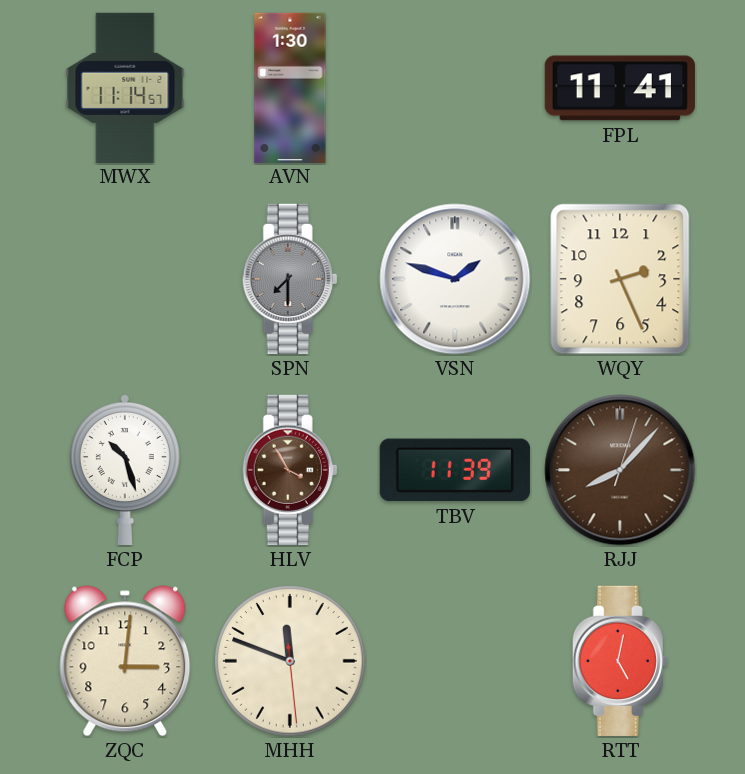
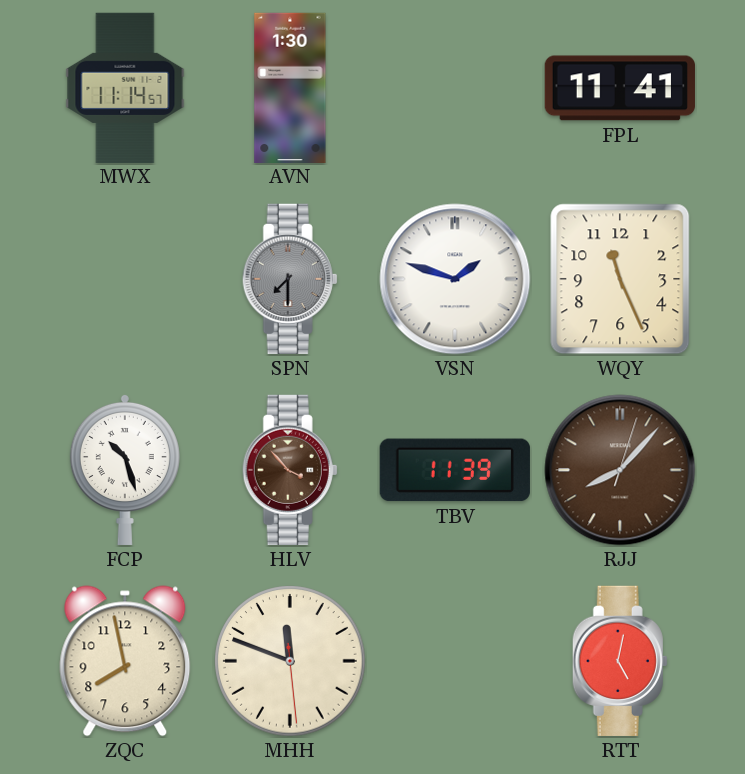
WQY: 2:26 -> 11:26 (620, 279)
HLV: 3:55 -> 3:53 (290, 470)
ZQC: 3:01 -> 7:58 (125, 661)
